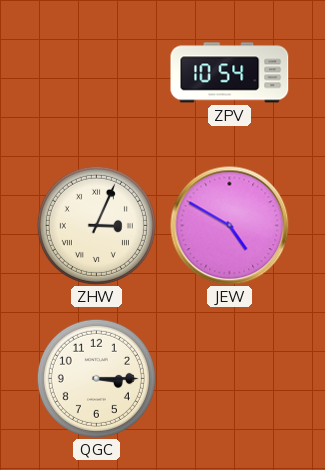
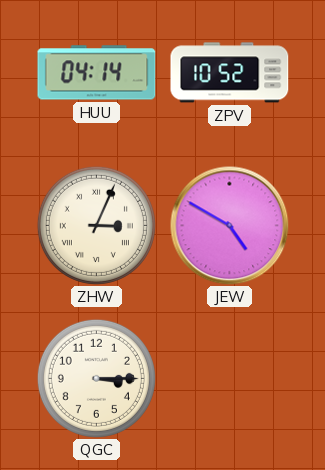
HUU: none -> 04:14 (97, 73)
ZPV: 10:54 -> 10:52 (230, 73)
